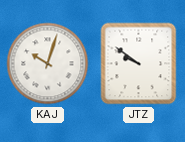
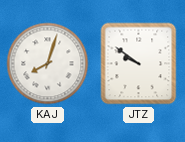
KAJ: 10:03 -> 8:03 (48, 64)
